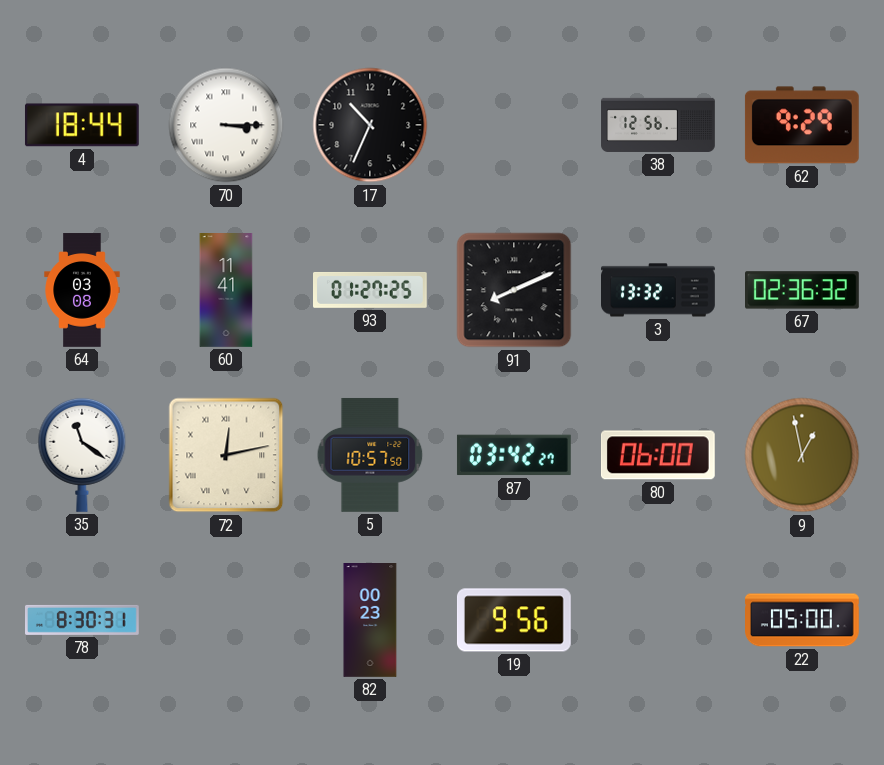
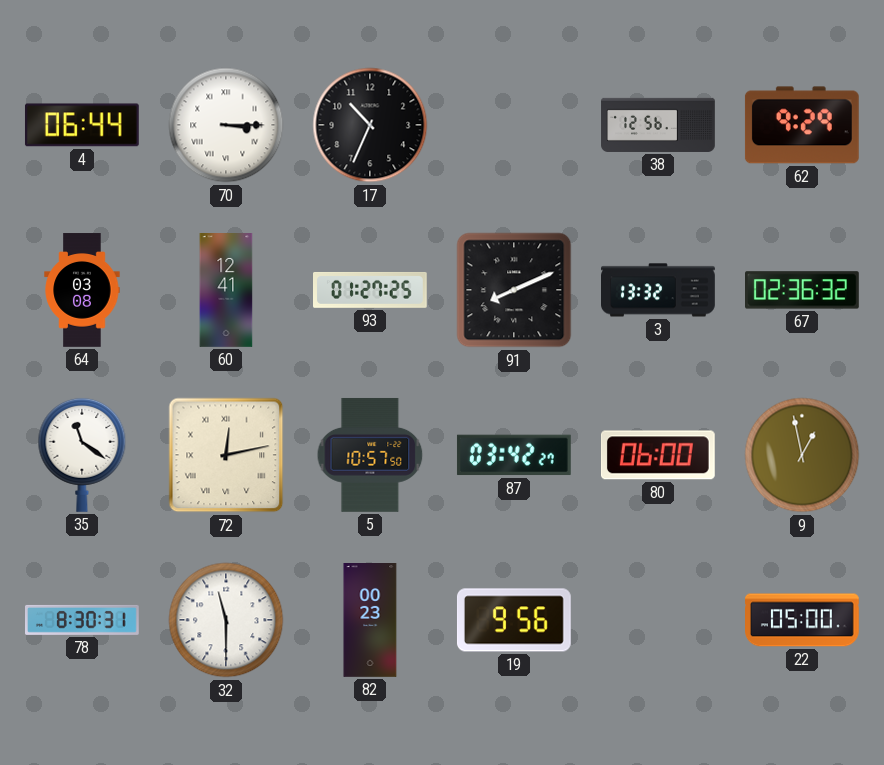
4: 18:44 -> 06:44 (82, 125)
60: 11:41 -> 12:41 (226, 290)
32: none -> 11:30 (226, 620)
